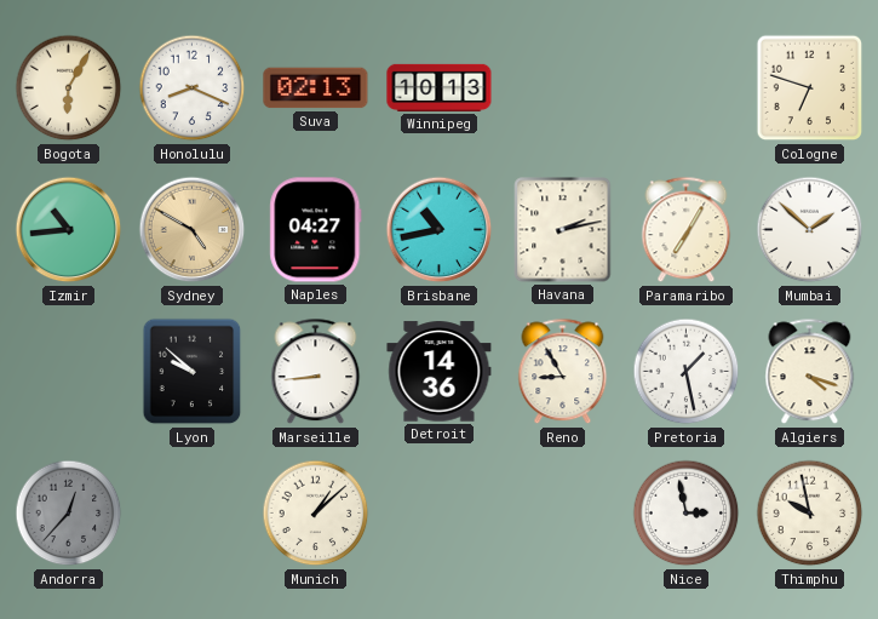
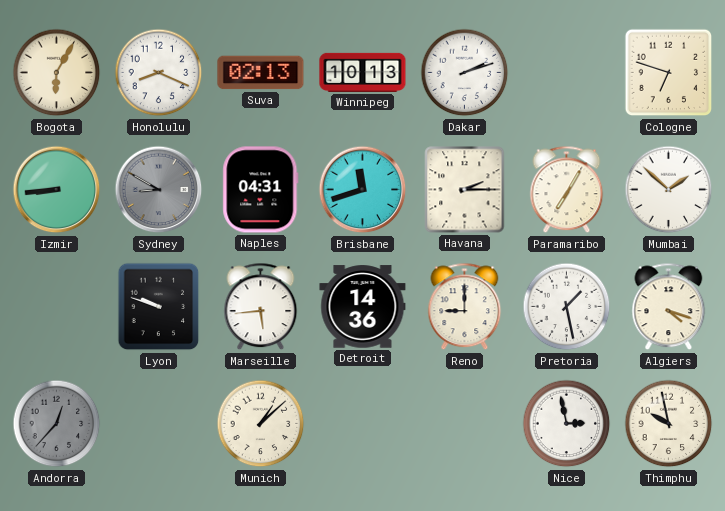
Dakar: none -> 2:12 (465, 73)
Izmir: 10:44 -> 8:44 (57, 190)
Sydney: 4:50 -> 8:50 (159, 190)
Sydney dial: champagne -> grey (159, 190)
Naples: 04:27 -> 04:31 (261, 190)
Brisbane: 10:43 -> 11:42 (363, 190)
Havana: 2:13 -> 2:15 (465, 190)
Lyon: 9:52 -> 9:48 (159, 307)
Marseille: 8:44 -> 5:44 (261, 307)
Reno: 8:55 -> 9:00 (465, 307)
